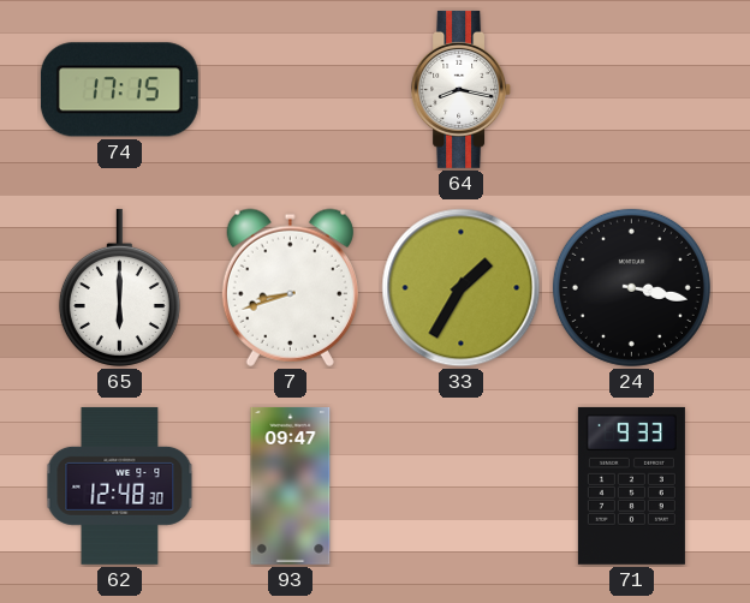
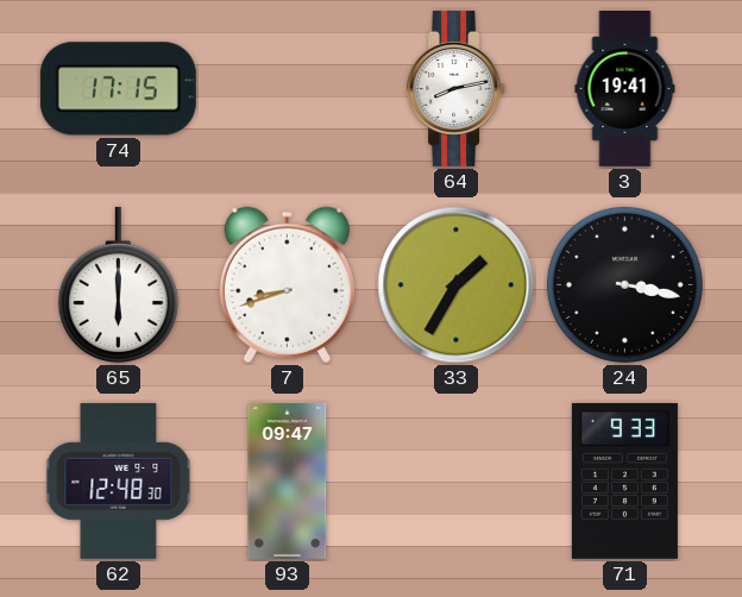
64: 8:17 -> 8:13 (457, 88)
3: none -> 19:41 (625, 89)
